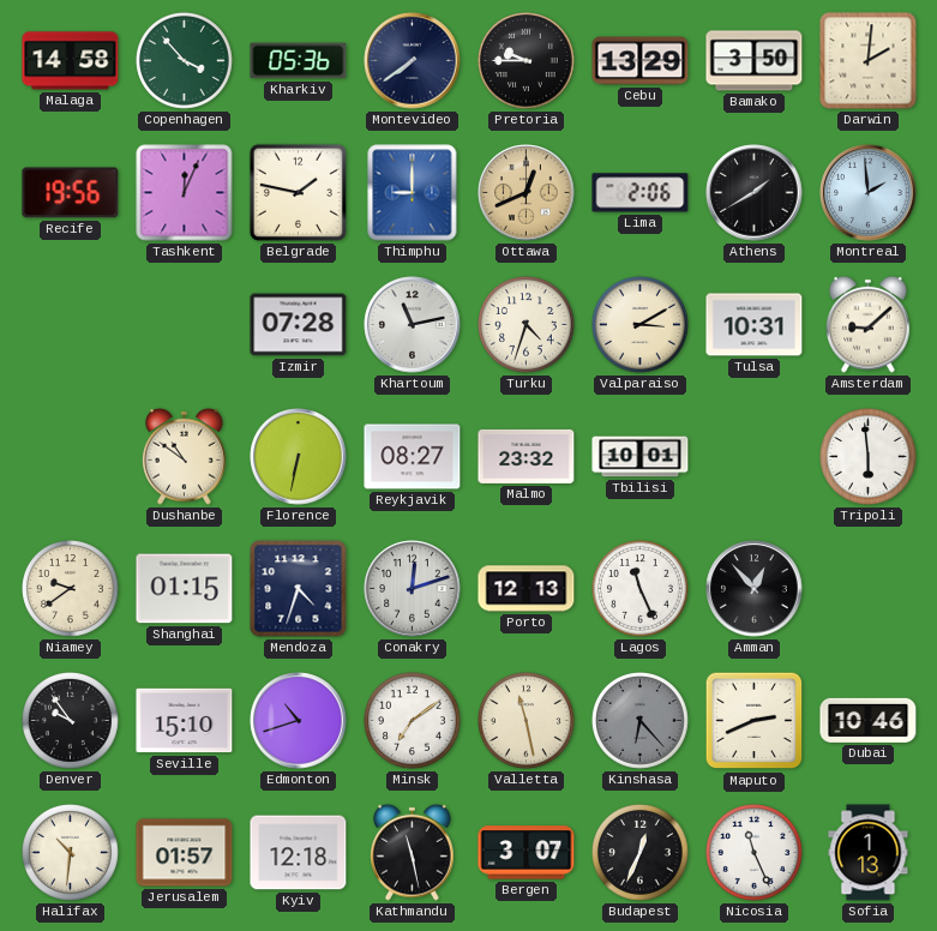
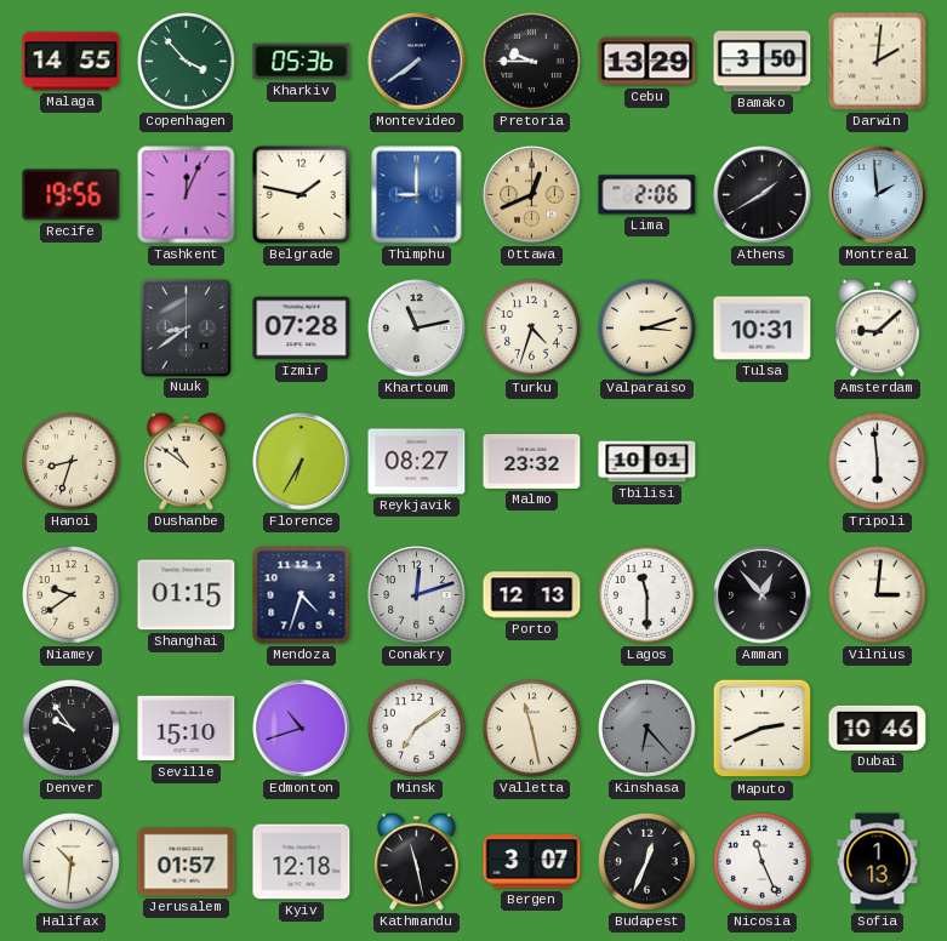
Malaga: 14:58 -> 14:55 (72, 62)
Nuuk: none -> 8:39 (186, 327)
Valparaiso: 3:10 -> 3:12 (648, 329)
Hanoi: none -> 8:33 (72, 462)
Florence: 6:32 -> 6:35 (302, 462)
Lagos: 11:26 -> 11:30 (648, 595)
Vilnius: none -> 3:01 (878, 595)
